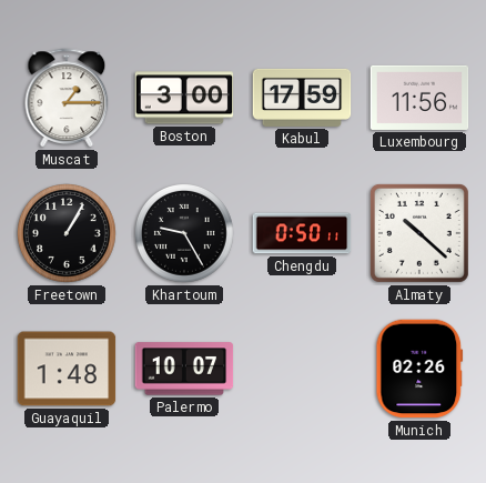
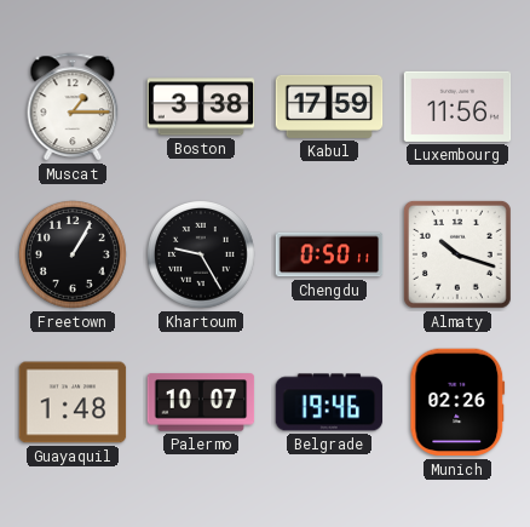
Boston: 3:00 -> 3:38 (201, 107)
Almaty: 10:22 -> 10:18 (457, 254)
Belgrade: none -> 19:46 (329, 402)
